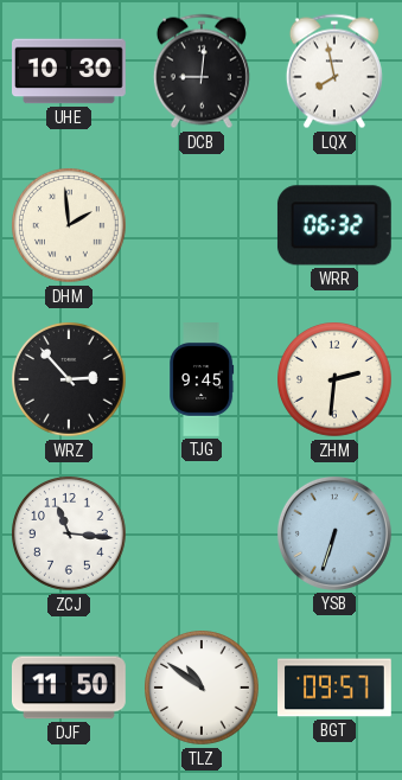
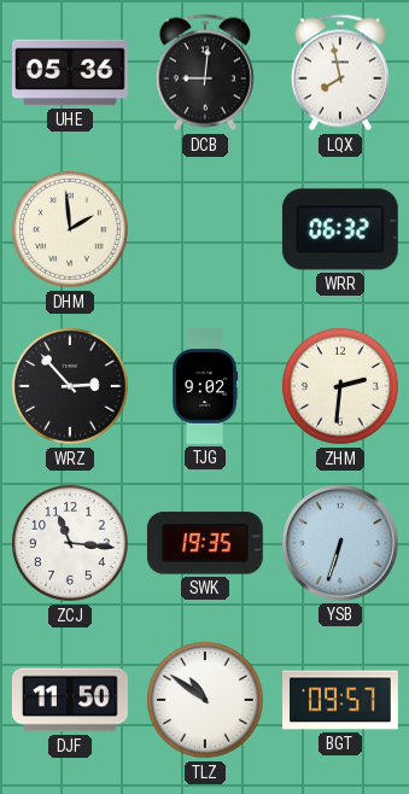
UHE: 10:30 -> 05:36 (71, 72)
TJG: 9:45 -> 9:02 (206, 386)
SWK: none -> 19:35 (205, 543)
